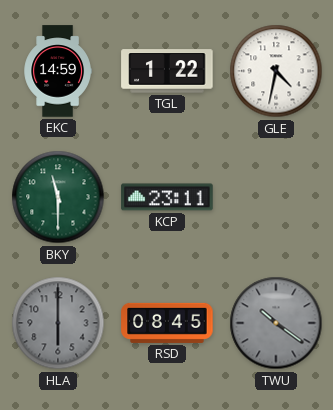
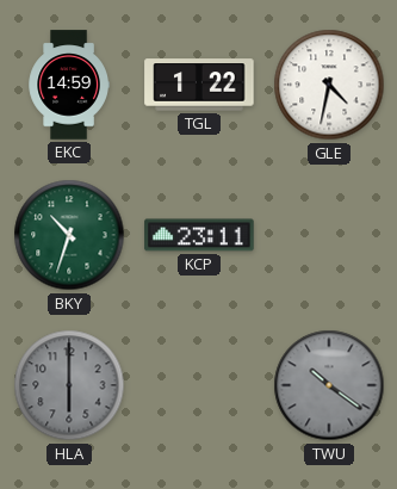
BKY: 11:30 -> 10:33 (69, 235)
RSD: 08:45 -> none (167, 323)
